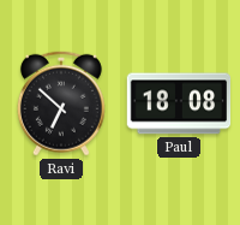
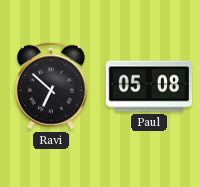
Paul: 18:08 -> 05:08 (149, 86)
